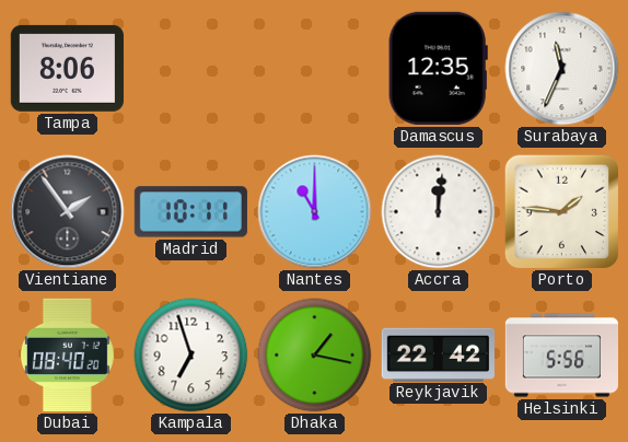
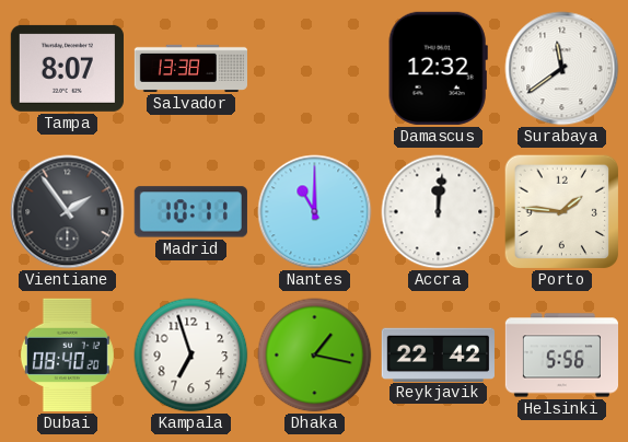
Tampa: 8:06 -> 8:07 (67, 68)
Salvador: none -> 13:38 (190, 68)
Damascus: 12:35 -> 12:32 (438, 68)
Surabaya: 11:34 -> 11:39 (562, 69)
